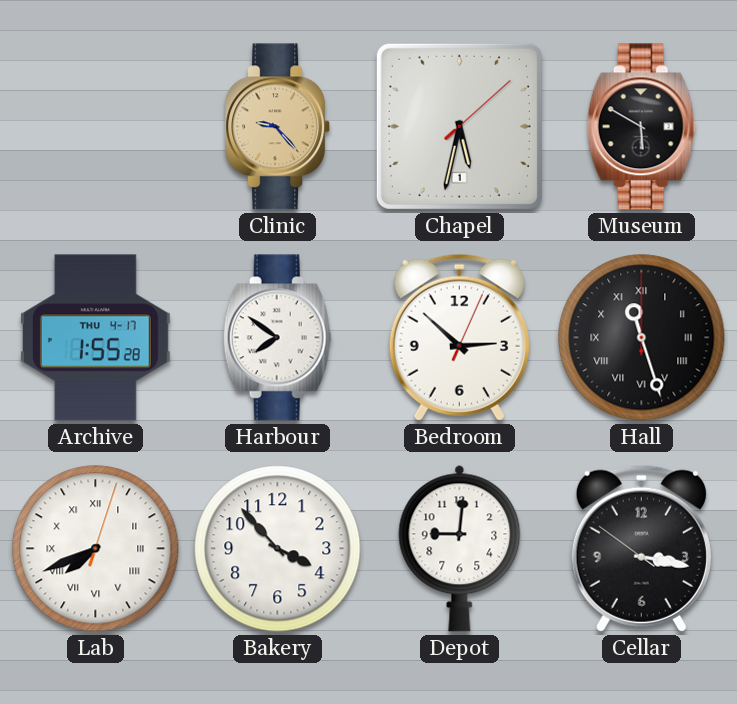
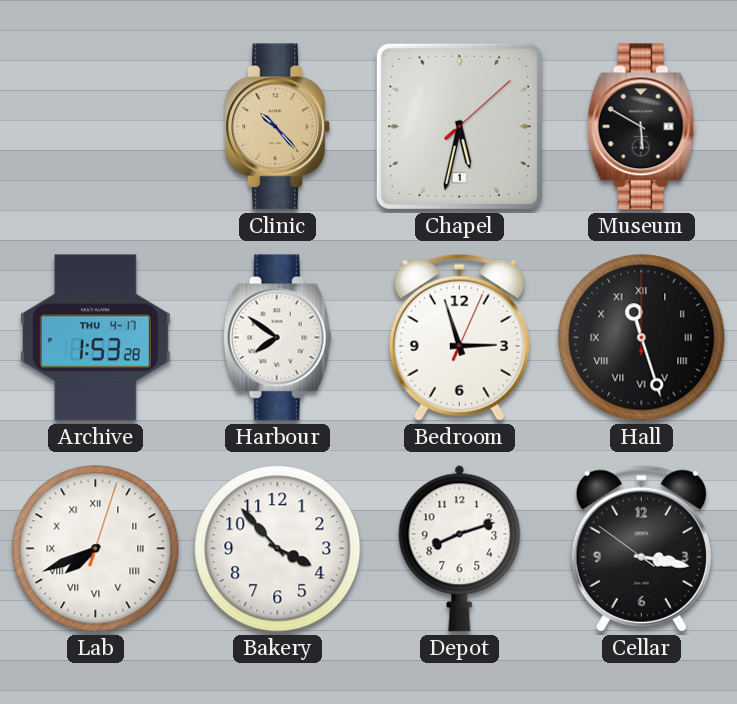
Clinic: 9:23 -> 10:23 (278, 127)
Archive: 1:55 -> 1:53 (95, 338)
Bedroom: 2:52 -> 2:57 (459, 337)
Depot: 9:01 -> 8:12 (460, 548)
